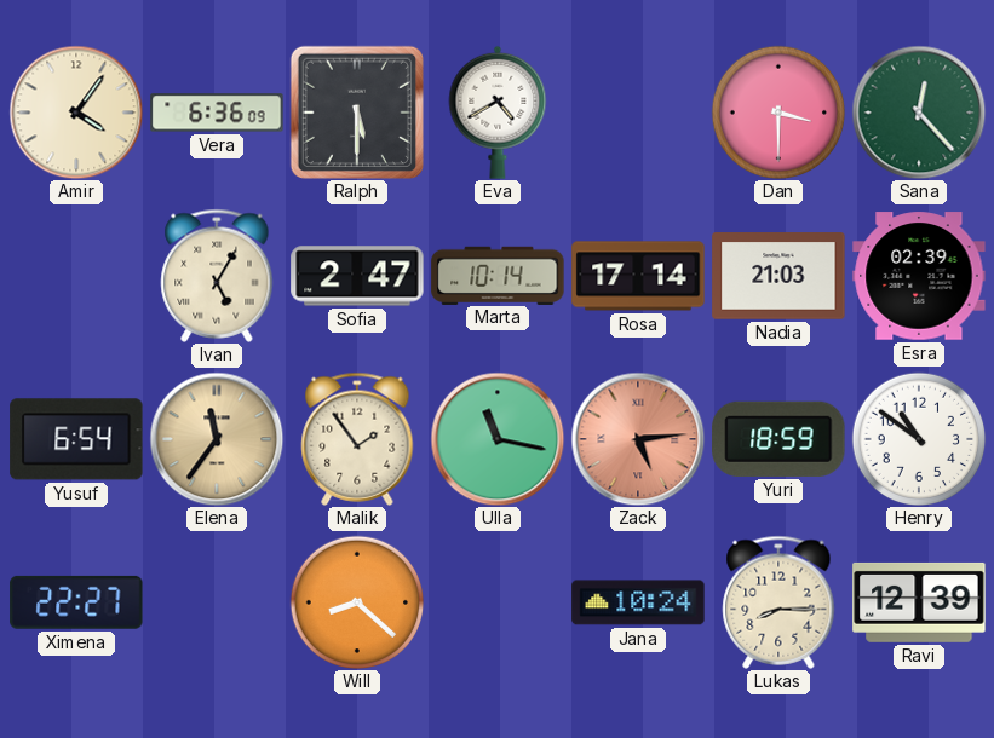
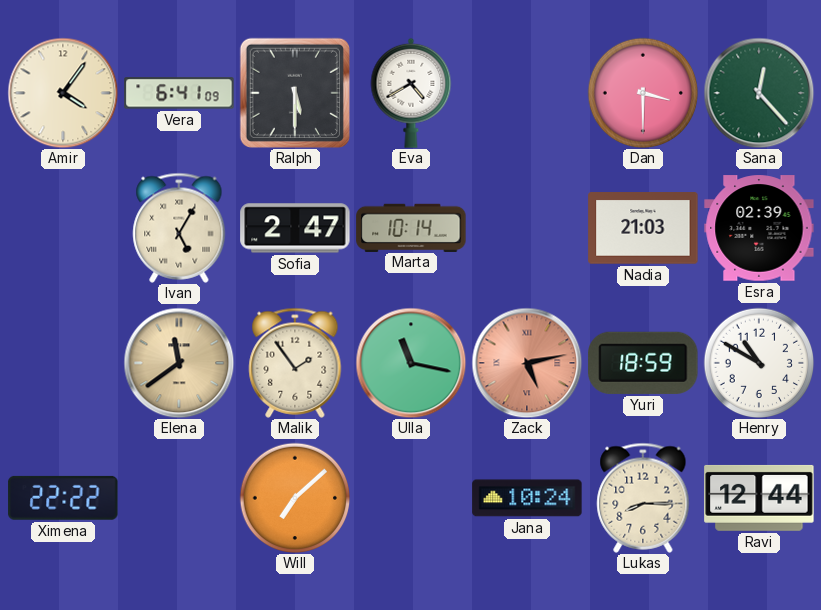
Vera: 6:36 -> 6:41 (179, 93)
Rosa: 17:14 -> none (638, 276)
Yusuf: 6:54 -> none (76, 439)
Elena: 11:36 -> 11:39 (179, 363)
Zack: 5:14 -> 5:13 (527, 363)
Henry: 10:51 -> 10:50 (759, 363)
Ximena: 22:27 -> 22:22 (63, 498)
Will: 8:22 -> 7:08 (295, 498)
Ravi: 12:39 -> 12:44 (759, 498)
